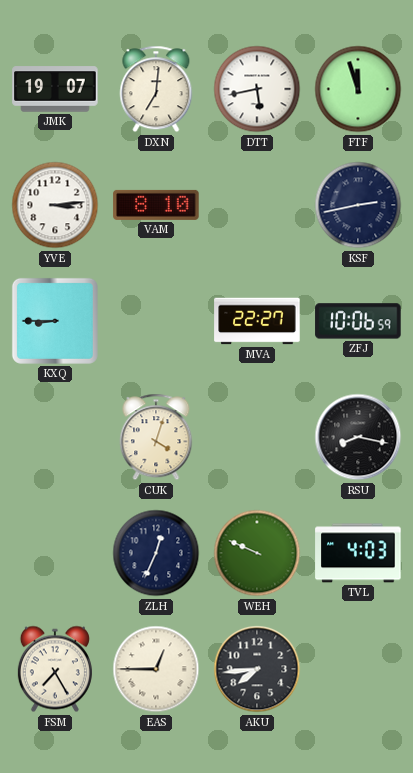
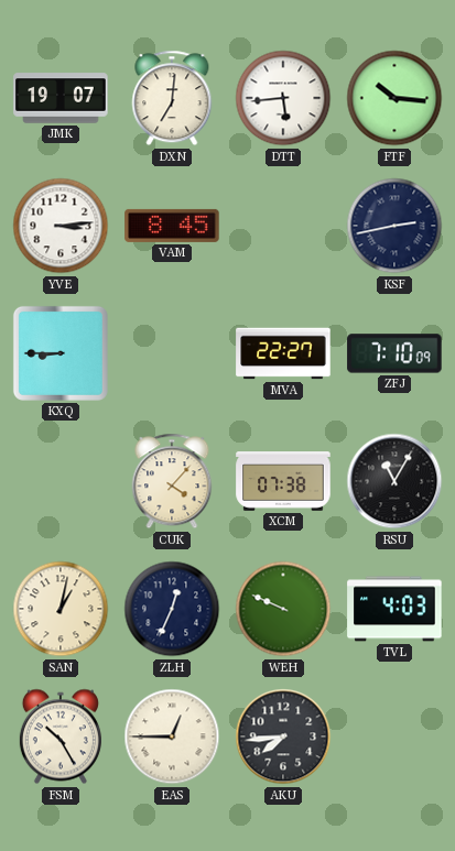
DTT: 5:43 -> 5:44 (283, 98)
FTF: 11:57 -> 10:16 (394, 98)
VAM: 8:10 -> 8:45 (172, 226)
ZFJ: 10:06 -> 7:10 (394, 353)
CUK: 4:03 -> 4:07 (172, 481)
XCM: none -> 07:38 (283, 481)
RSU: 8:17 -> 11:05 (394, 481)
SAN: none -> 1:02 (61, 609)
FSM: 7:25 -> 10:25 (61, 737)
